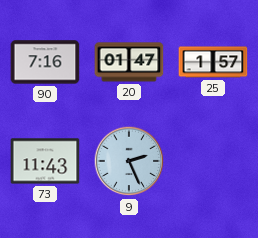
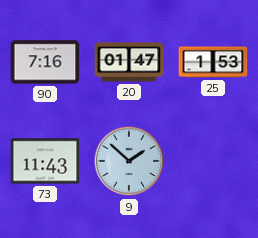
25: 1:57 -> 1:53 (213, 62)
9: 2:26 -> 1:52 (129, 161)
